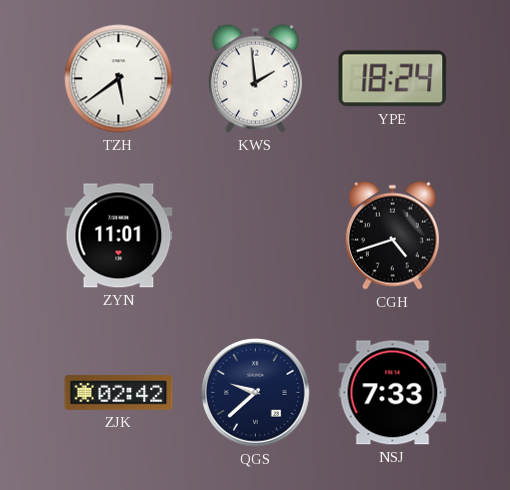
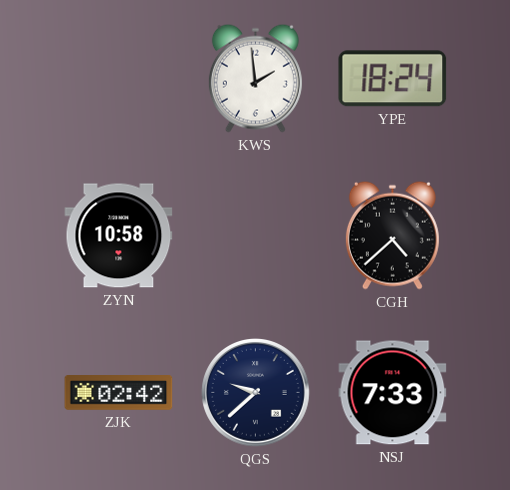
TZH: 5:39 -> none (119, 79)
ZYN: 11:01 -> 10:58 (119, 236)
CGH: 4:42 -> 4:38 (392, 235)
